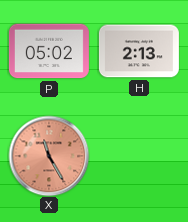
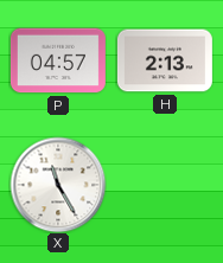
P: 05:02 -> 04:57 (58, 60)
X dial: salmon -> white (58, 185)
